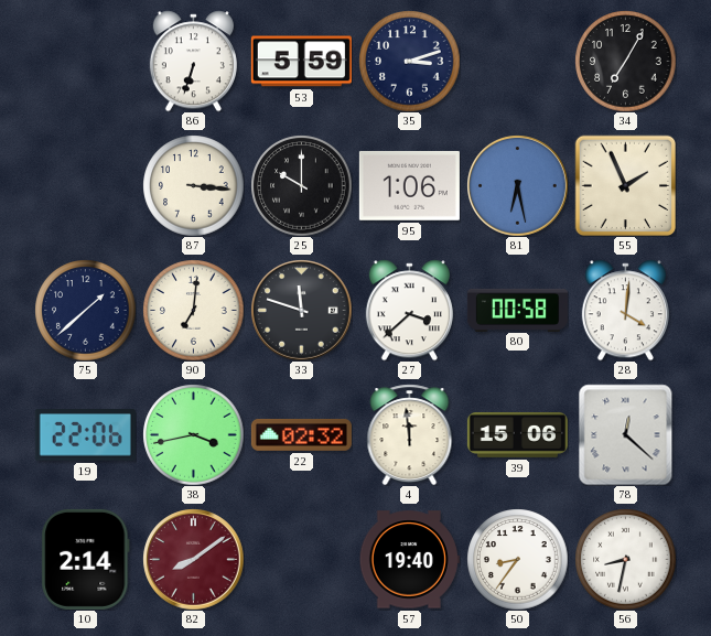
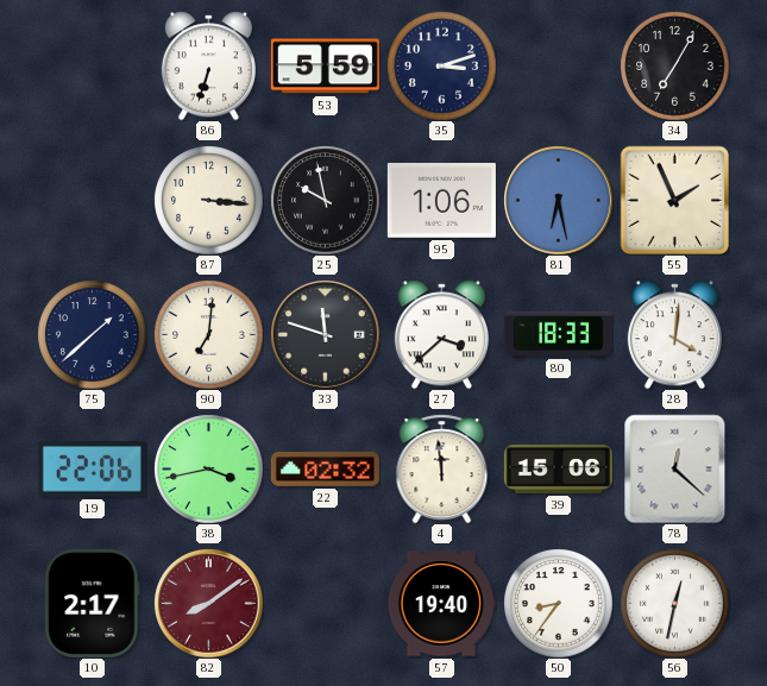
25: 10:00 -> 9:58 (325, 200)
80: 00:58 -> 18:33 (558, 334)
10: 2:14 -> 2:17 (93, 603)
56: 8:32 -> 12:32 (674, 603)
